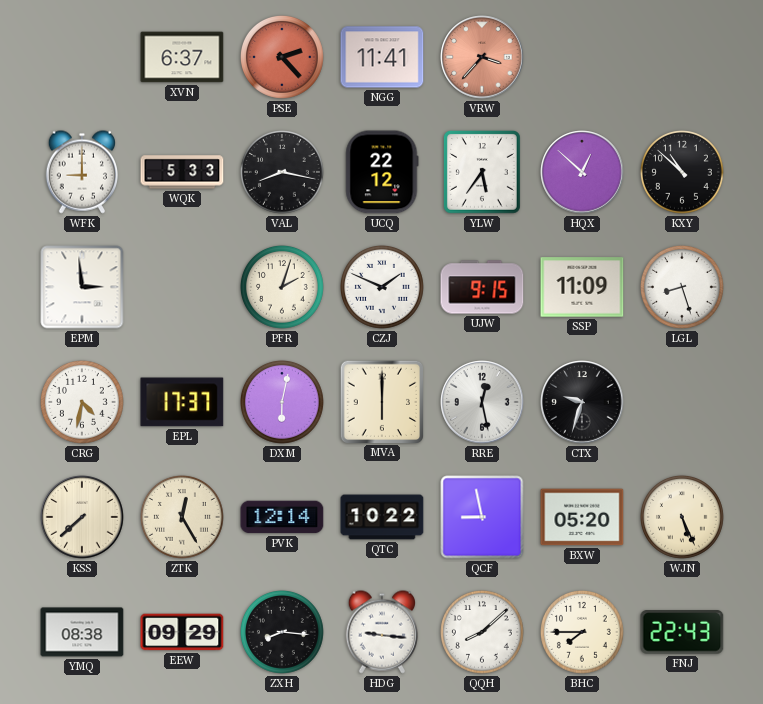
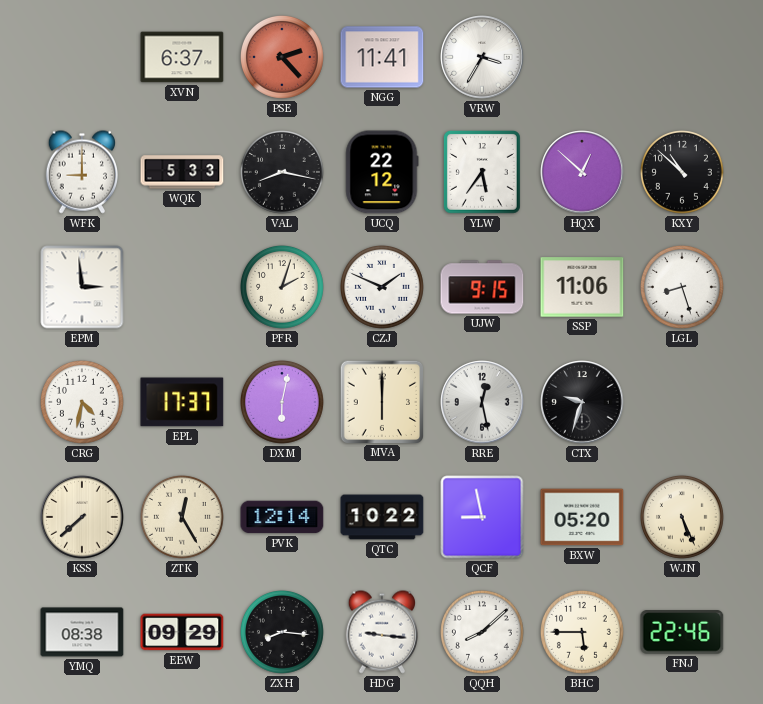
VRW: 3:37 -> 3:35 (482, 57)
VRW dial: salmon -> white (482, 57)
SSP: 11:09 -> 11:06 (582, 287)
BHC: 7:45 -> 5:45 (582, 632)
FNJ: 22:43 -> 22:46 (682, 632)
